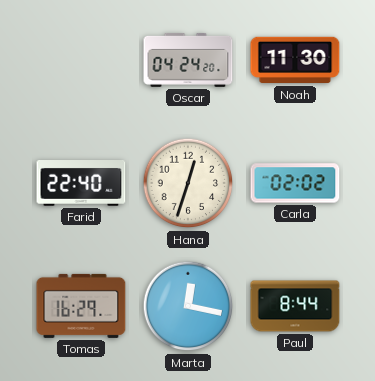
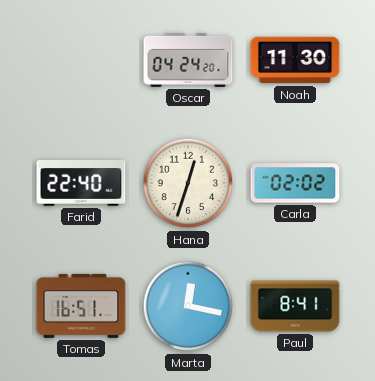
Tomas: 16:29 -> 16:51 (81, 306)
Paul: 8:44 -> 8:41 (295, 306)
